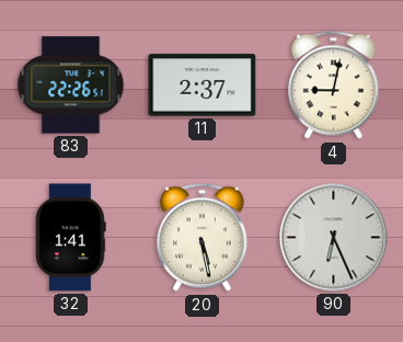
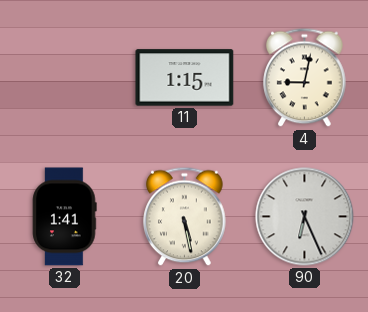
83: 22:26 -> none (71, 86)
11: 2:37 -> 1:15 (185, 78)
